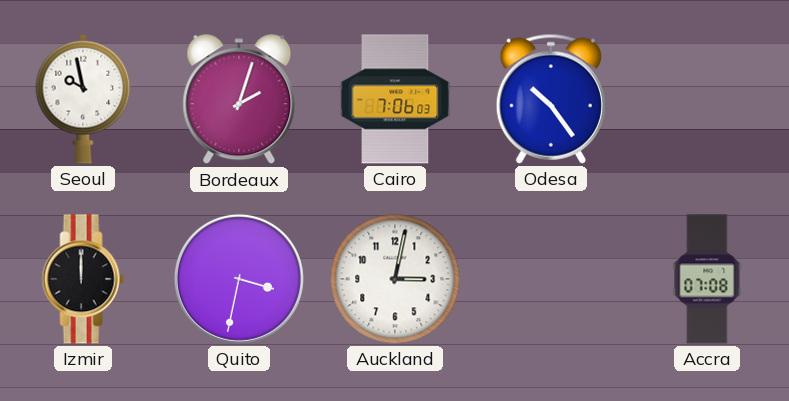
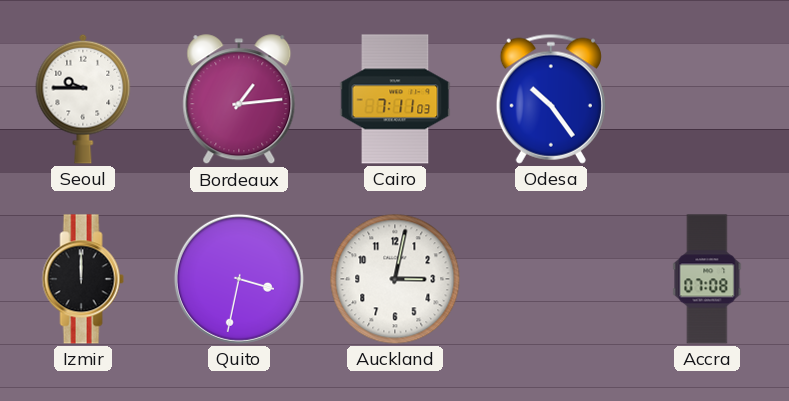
Seoul: 9:58 -> 9:45 (83, 99)
Bordeaux: 2:03 -> 1:14 (239, 100)
Cairo: 7:06 -> 7:11 (395, 99)
